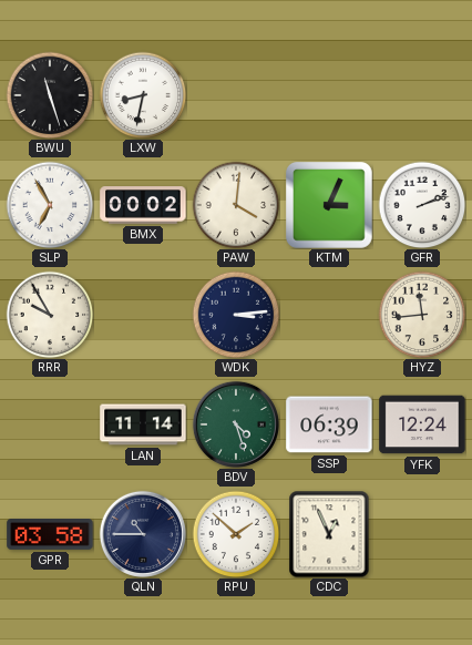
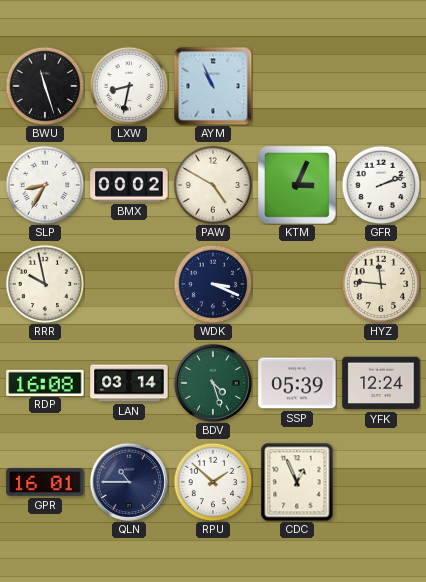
AYM: none -> 10:56 (213, 86)
SLP: 6:55 -> 8:35 (45, 185)
PAW: 4:01 -> 4:50 (213, 185)
RRR: 9:55 -> 9:58 (45, 284)
WDK: 3:14 -> 3:19 (213, 284)
HYZ: 11:44 -> 11:46 (381, 284)
RDP: none -> 16:08 (45, 382)
LAN: 11:14 -> 03:14 (129, 383)
SSP: 06:39 -> 05:39 (297, 383)
GPR: 03:58 -> 16:01 (45, 482)
